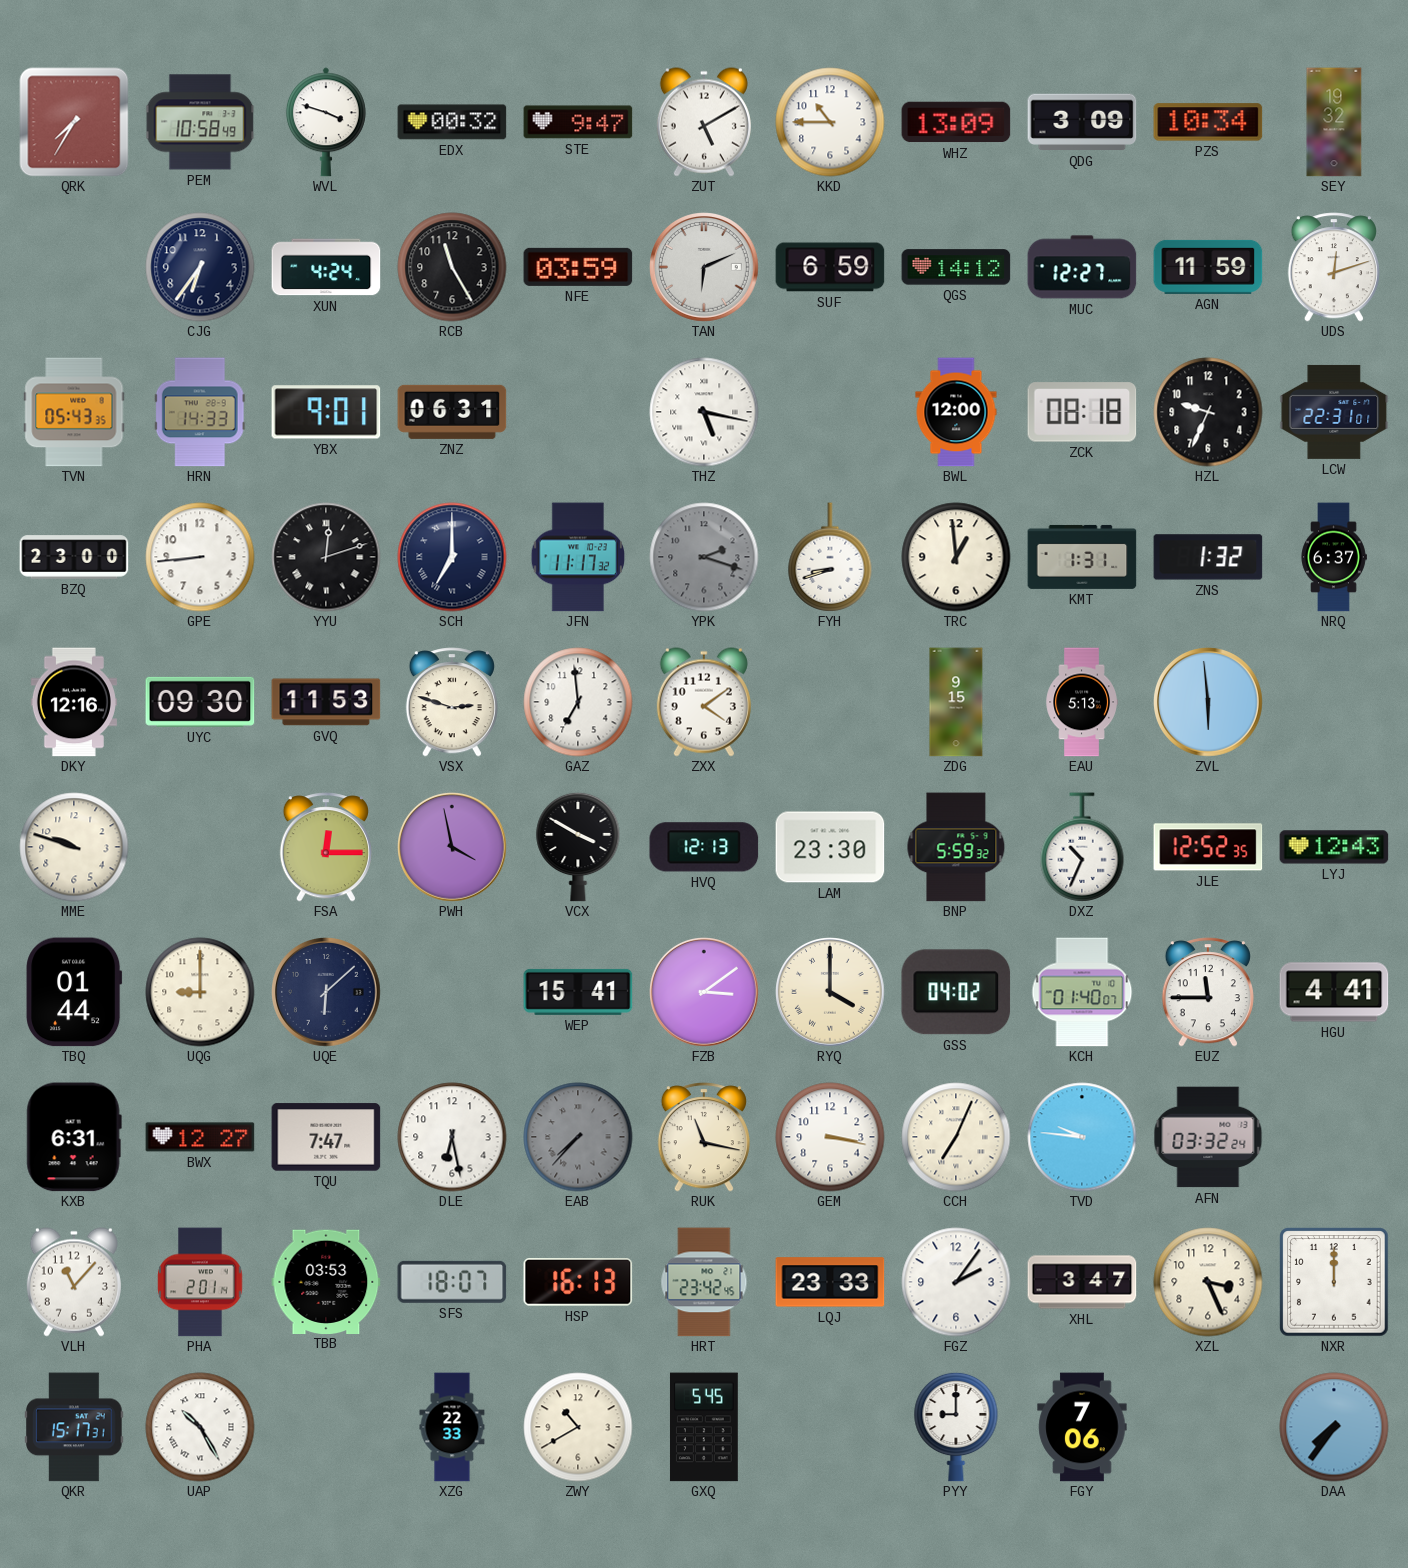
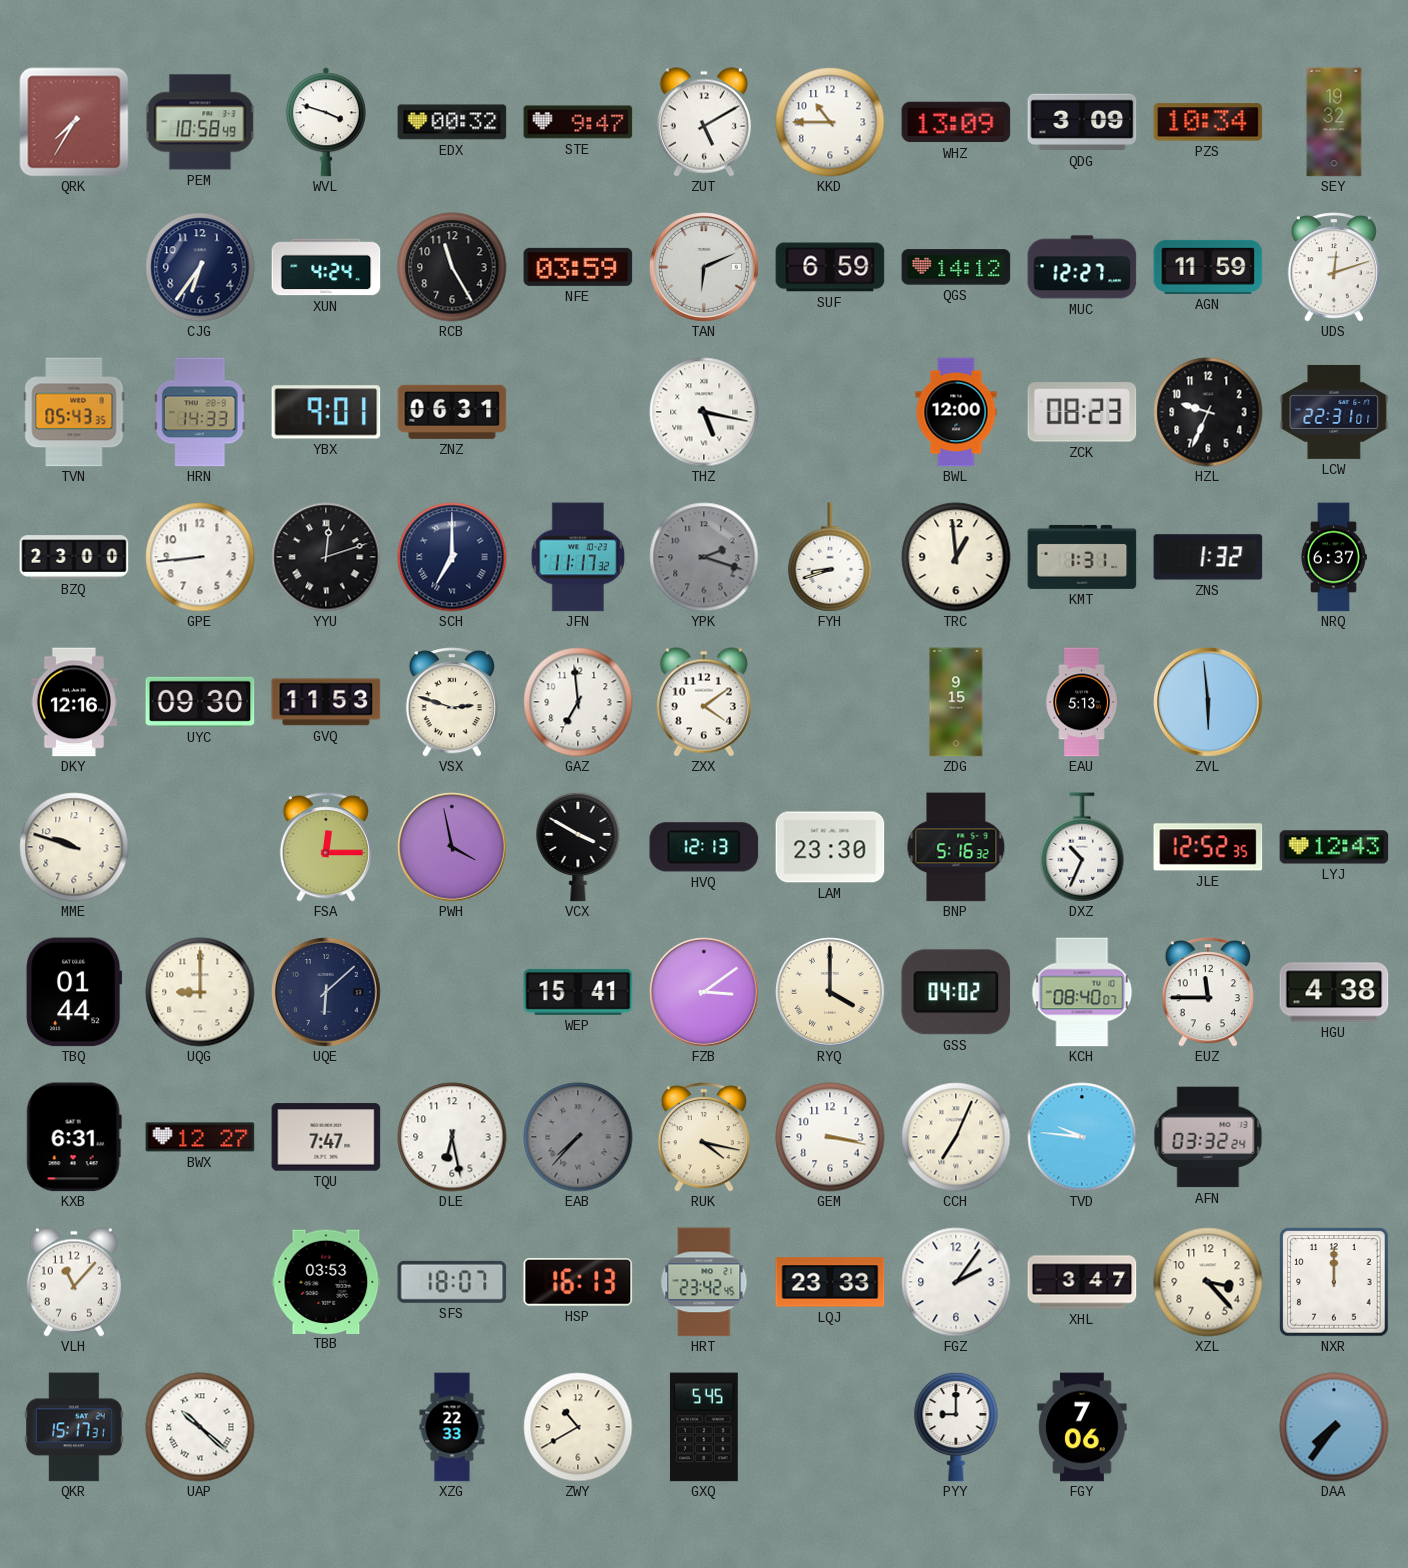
ZCK: 08:18 -> 08:23 (1082, 412)
BNP: 5:59 -> 5:16 (956, 847)
KCH: 01:40 -> 08:40 (1082, 992)
HGU: 4:41 -> 4:38 (1334, 992)
RUK: 11:17 -> 4:17 (704, 1137)
PHA: 2:01 -> none (200, 1282)
XZL: 3:26 -> 3:23 (1208, 1282)
UAP: 10:25 -> 10:22 (200, 1427)
